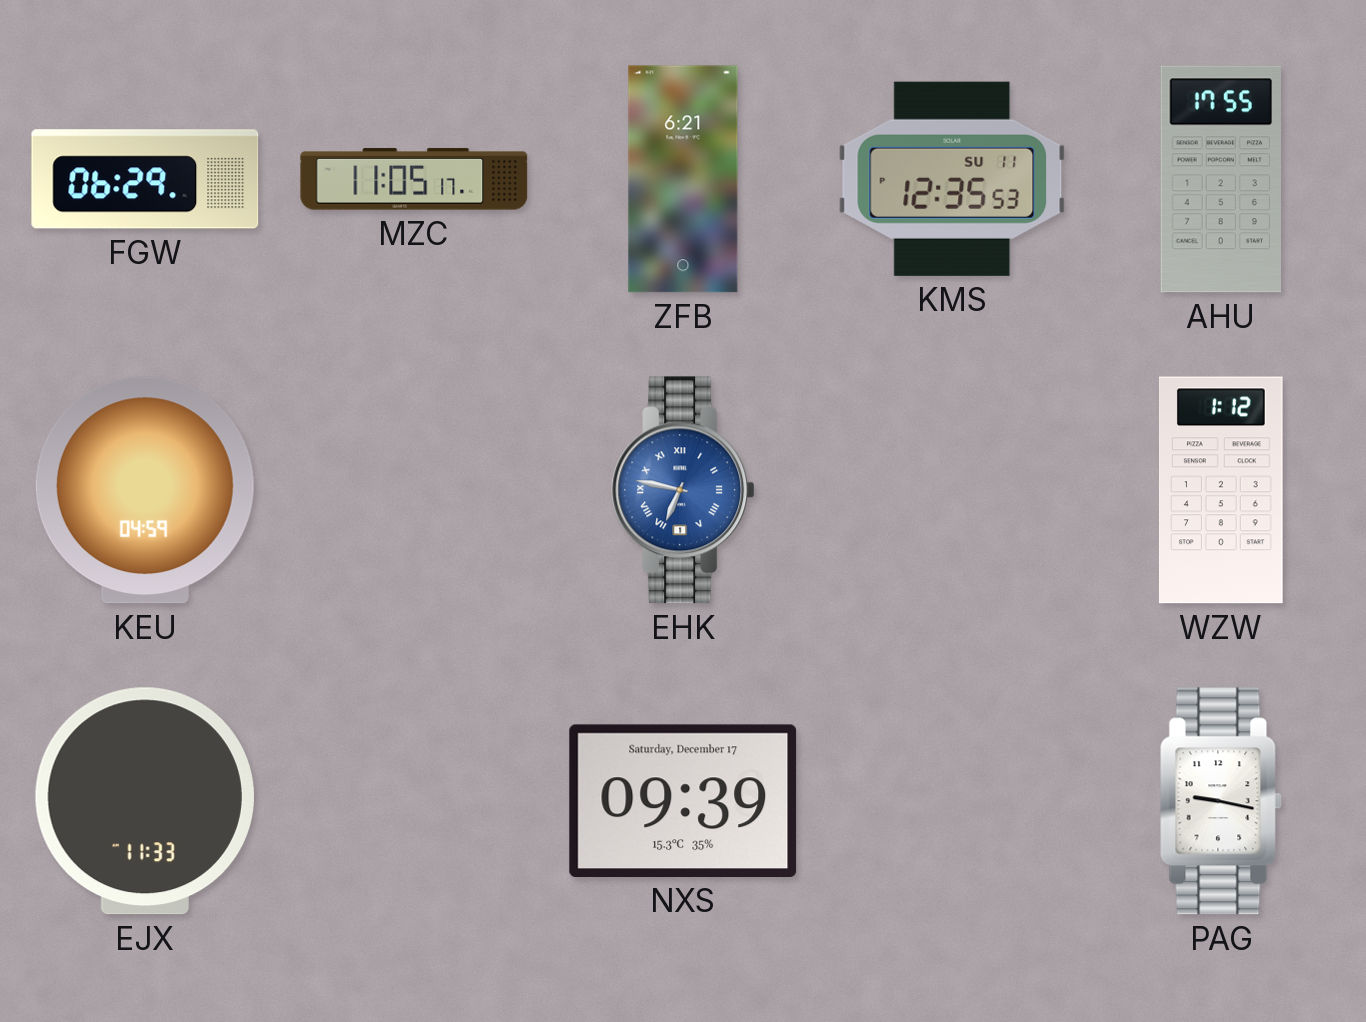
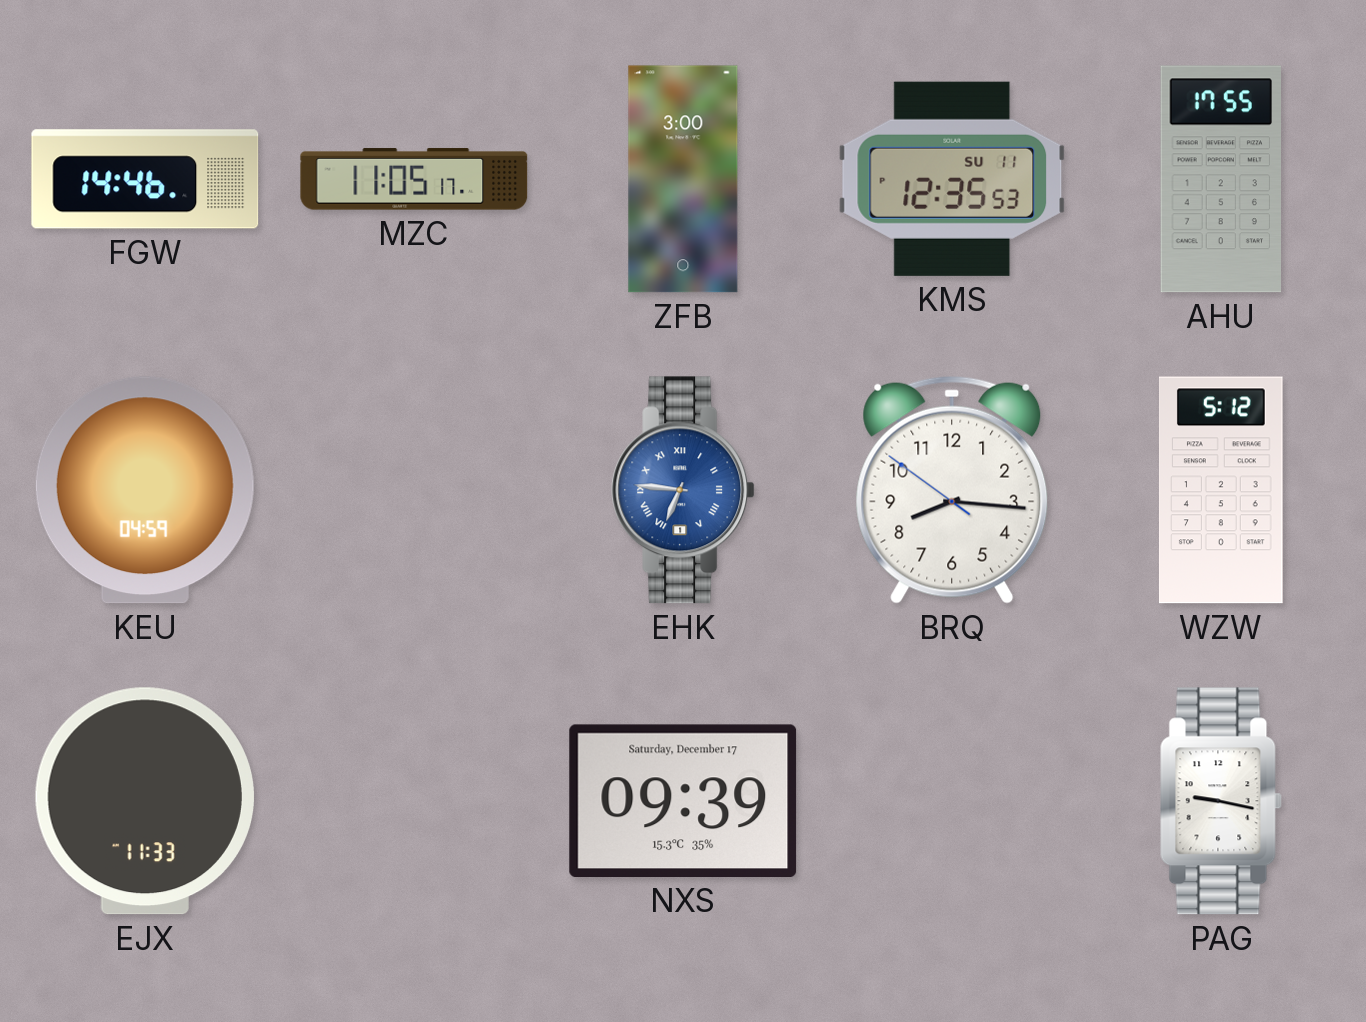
FGW: 06:29 -> 14:46 (145, 179)
ZFB: 6:21 -> 3:00 (683, 179)
EHK: 6:47 -> 6:46 (683, 490)
BRQ: none -> 8:15 (952, 490)
WZW: 1:12 -> 5:12 (1221, 490)
